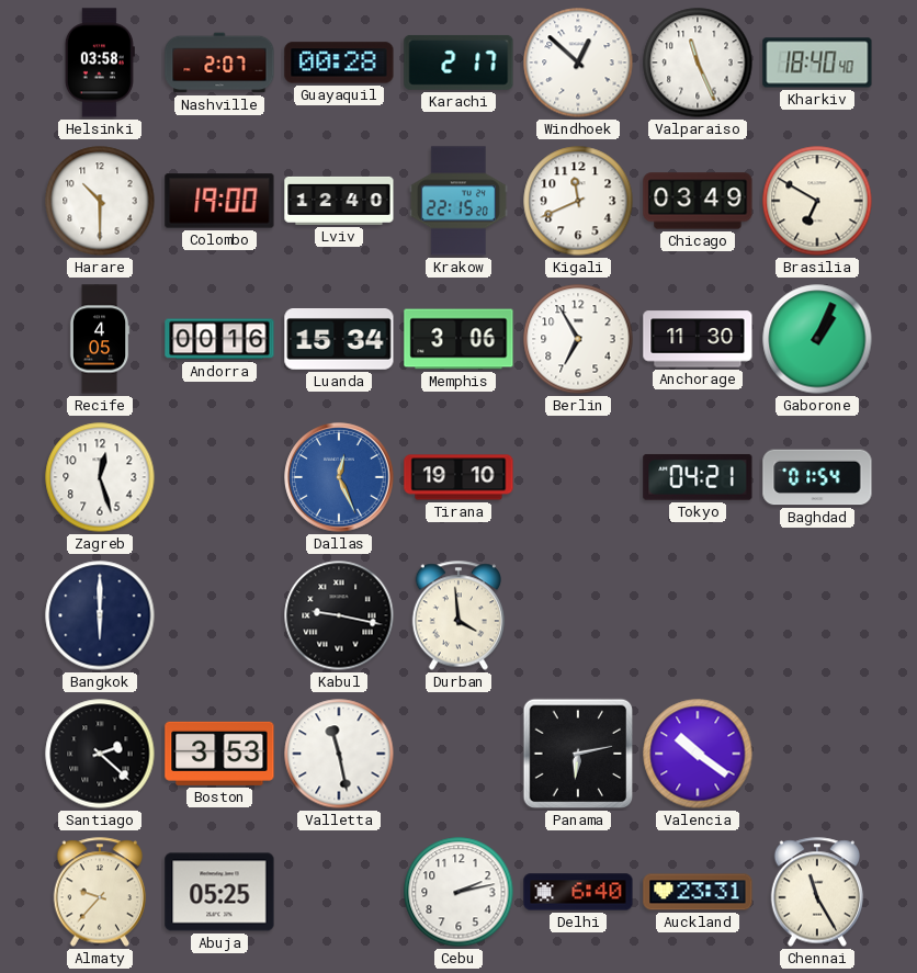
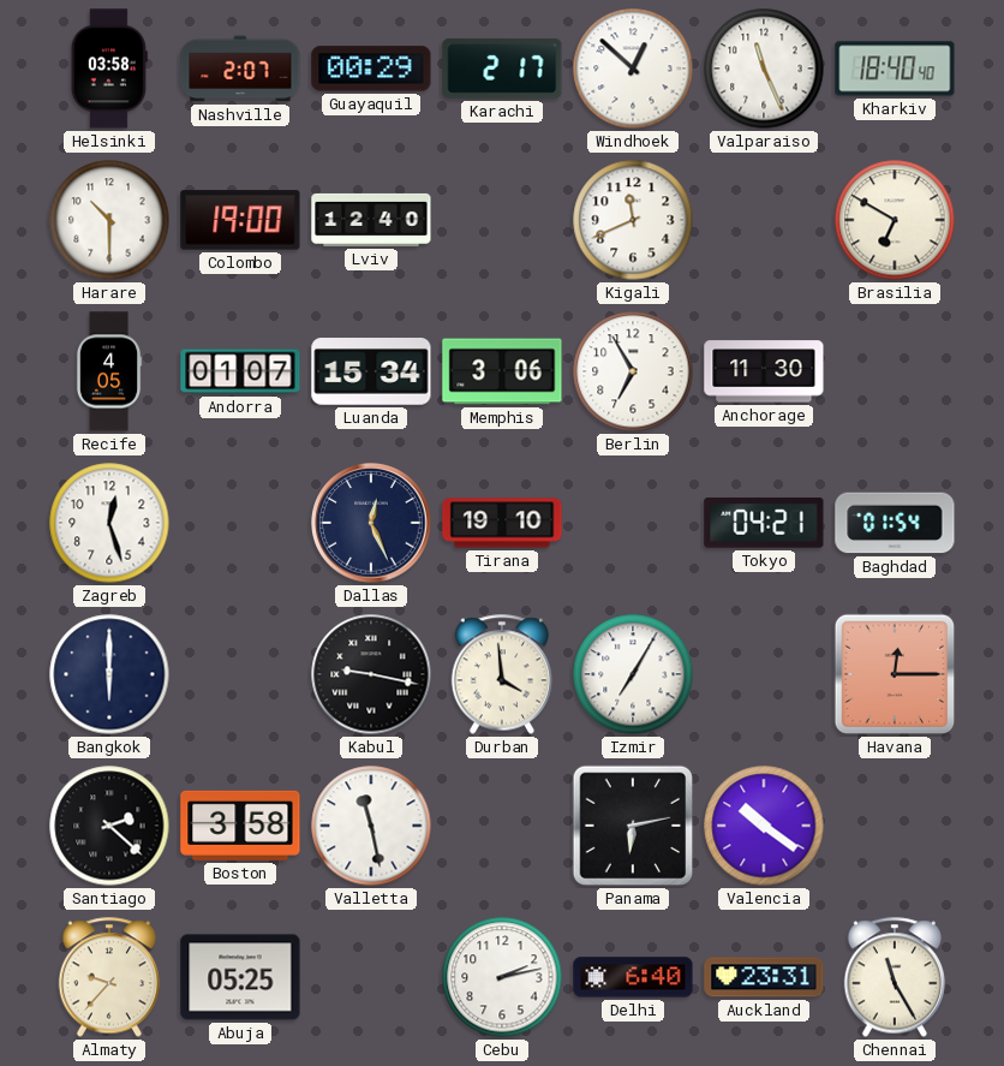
Guayaquil: 00:28 -> 00:29 (371, 69)
Krakow: 22:15 -> none (459, 201)
Chicago: 03:49 -> none (698, 201)
Andorra: 00:16 -> 01:07 (240, 371)
Gaborone: 1:04 -> none (817, 339)
Dallas dial: blue -> navy (371, 523)
Izmir: none -> 7:05 (633, 674)
Havana: none -> 12:15 (895, 674)
Boston: 3:53 -> 3:58 (240, 826)
